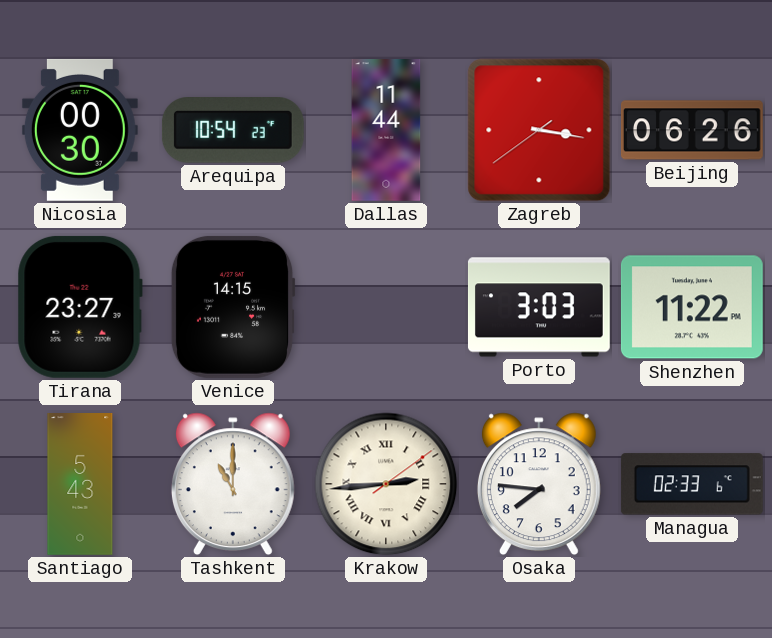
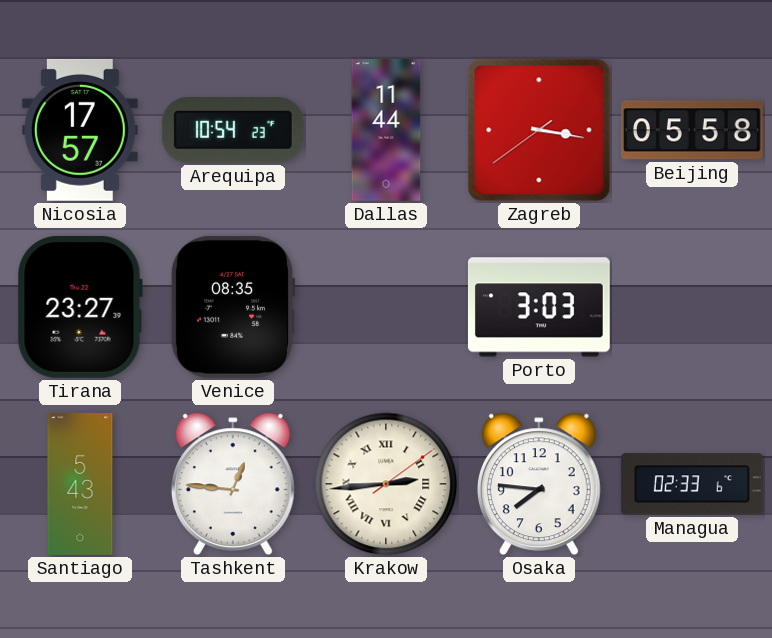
Nicosia: 00:30 -> 17:57 (80, 130)
Beijing: 06:26 -> 05:58 (693, 130)
Venice: 14:15 -> 08:35 (233, 307)
Shenzhen: 11:22 -> none (692, 307)
Tashkent: 11:00 -> 12:46 (233, 484)
